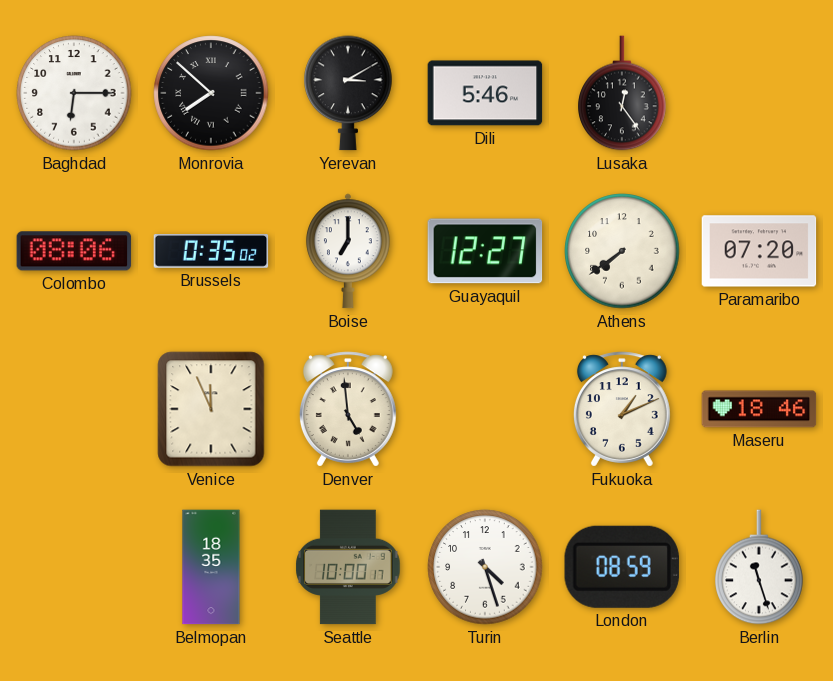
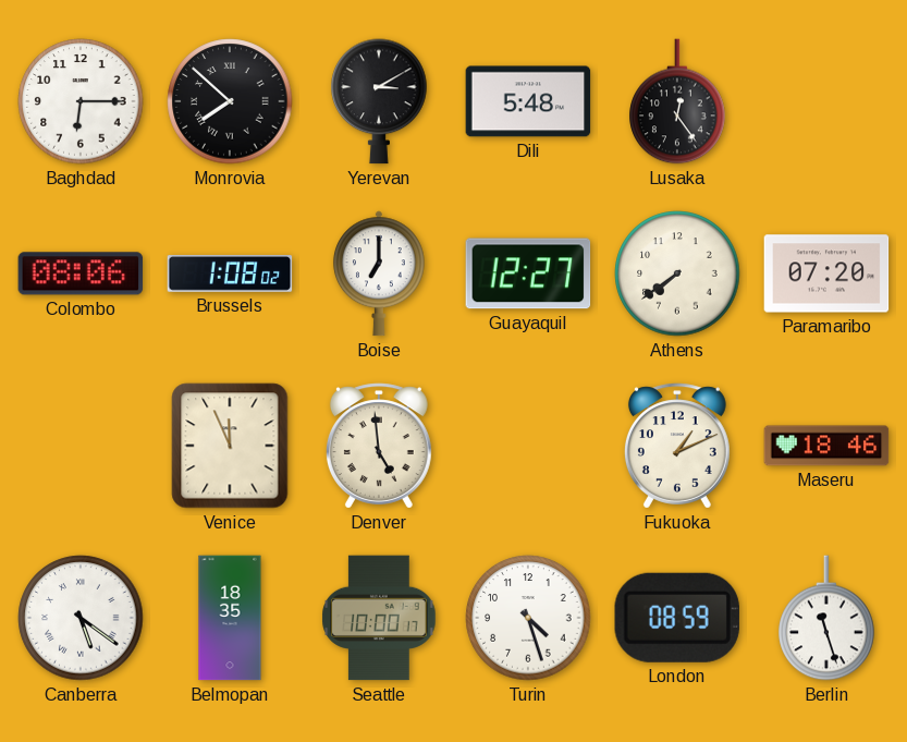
Dili: 5:46 -> 5:48 (528, 101)
Brussels: 0:35 -> 1:08 (230, 275)
Canberra: none -> 5:21 (81, 618)
